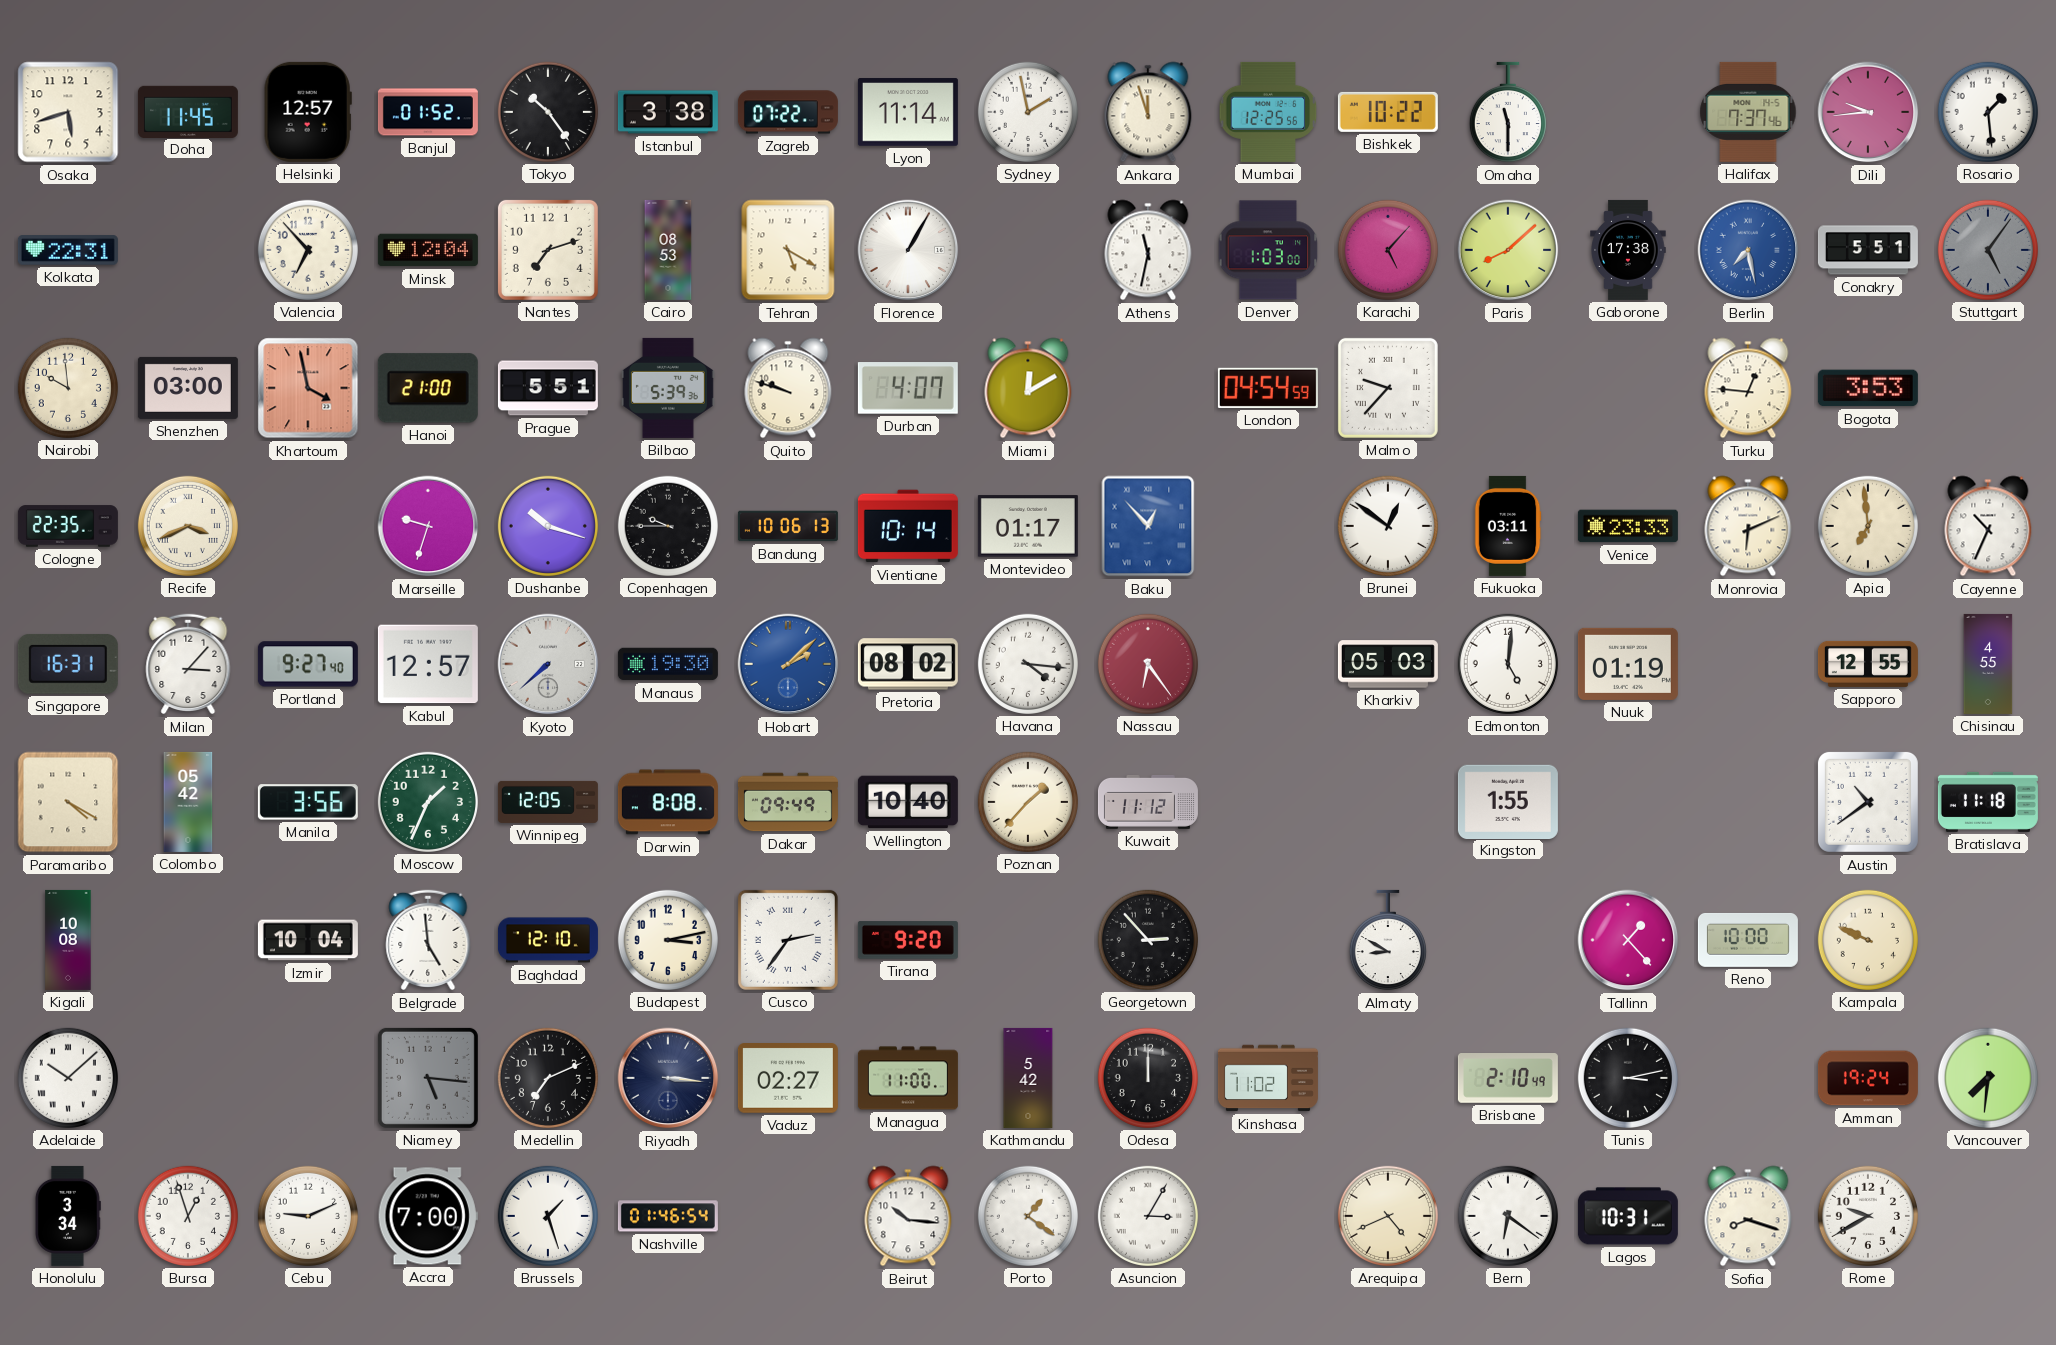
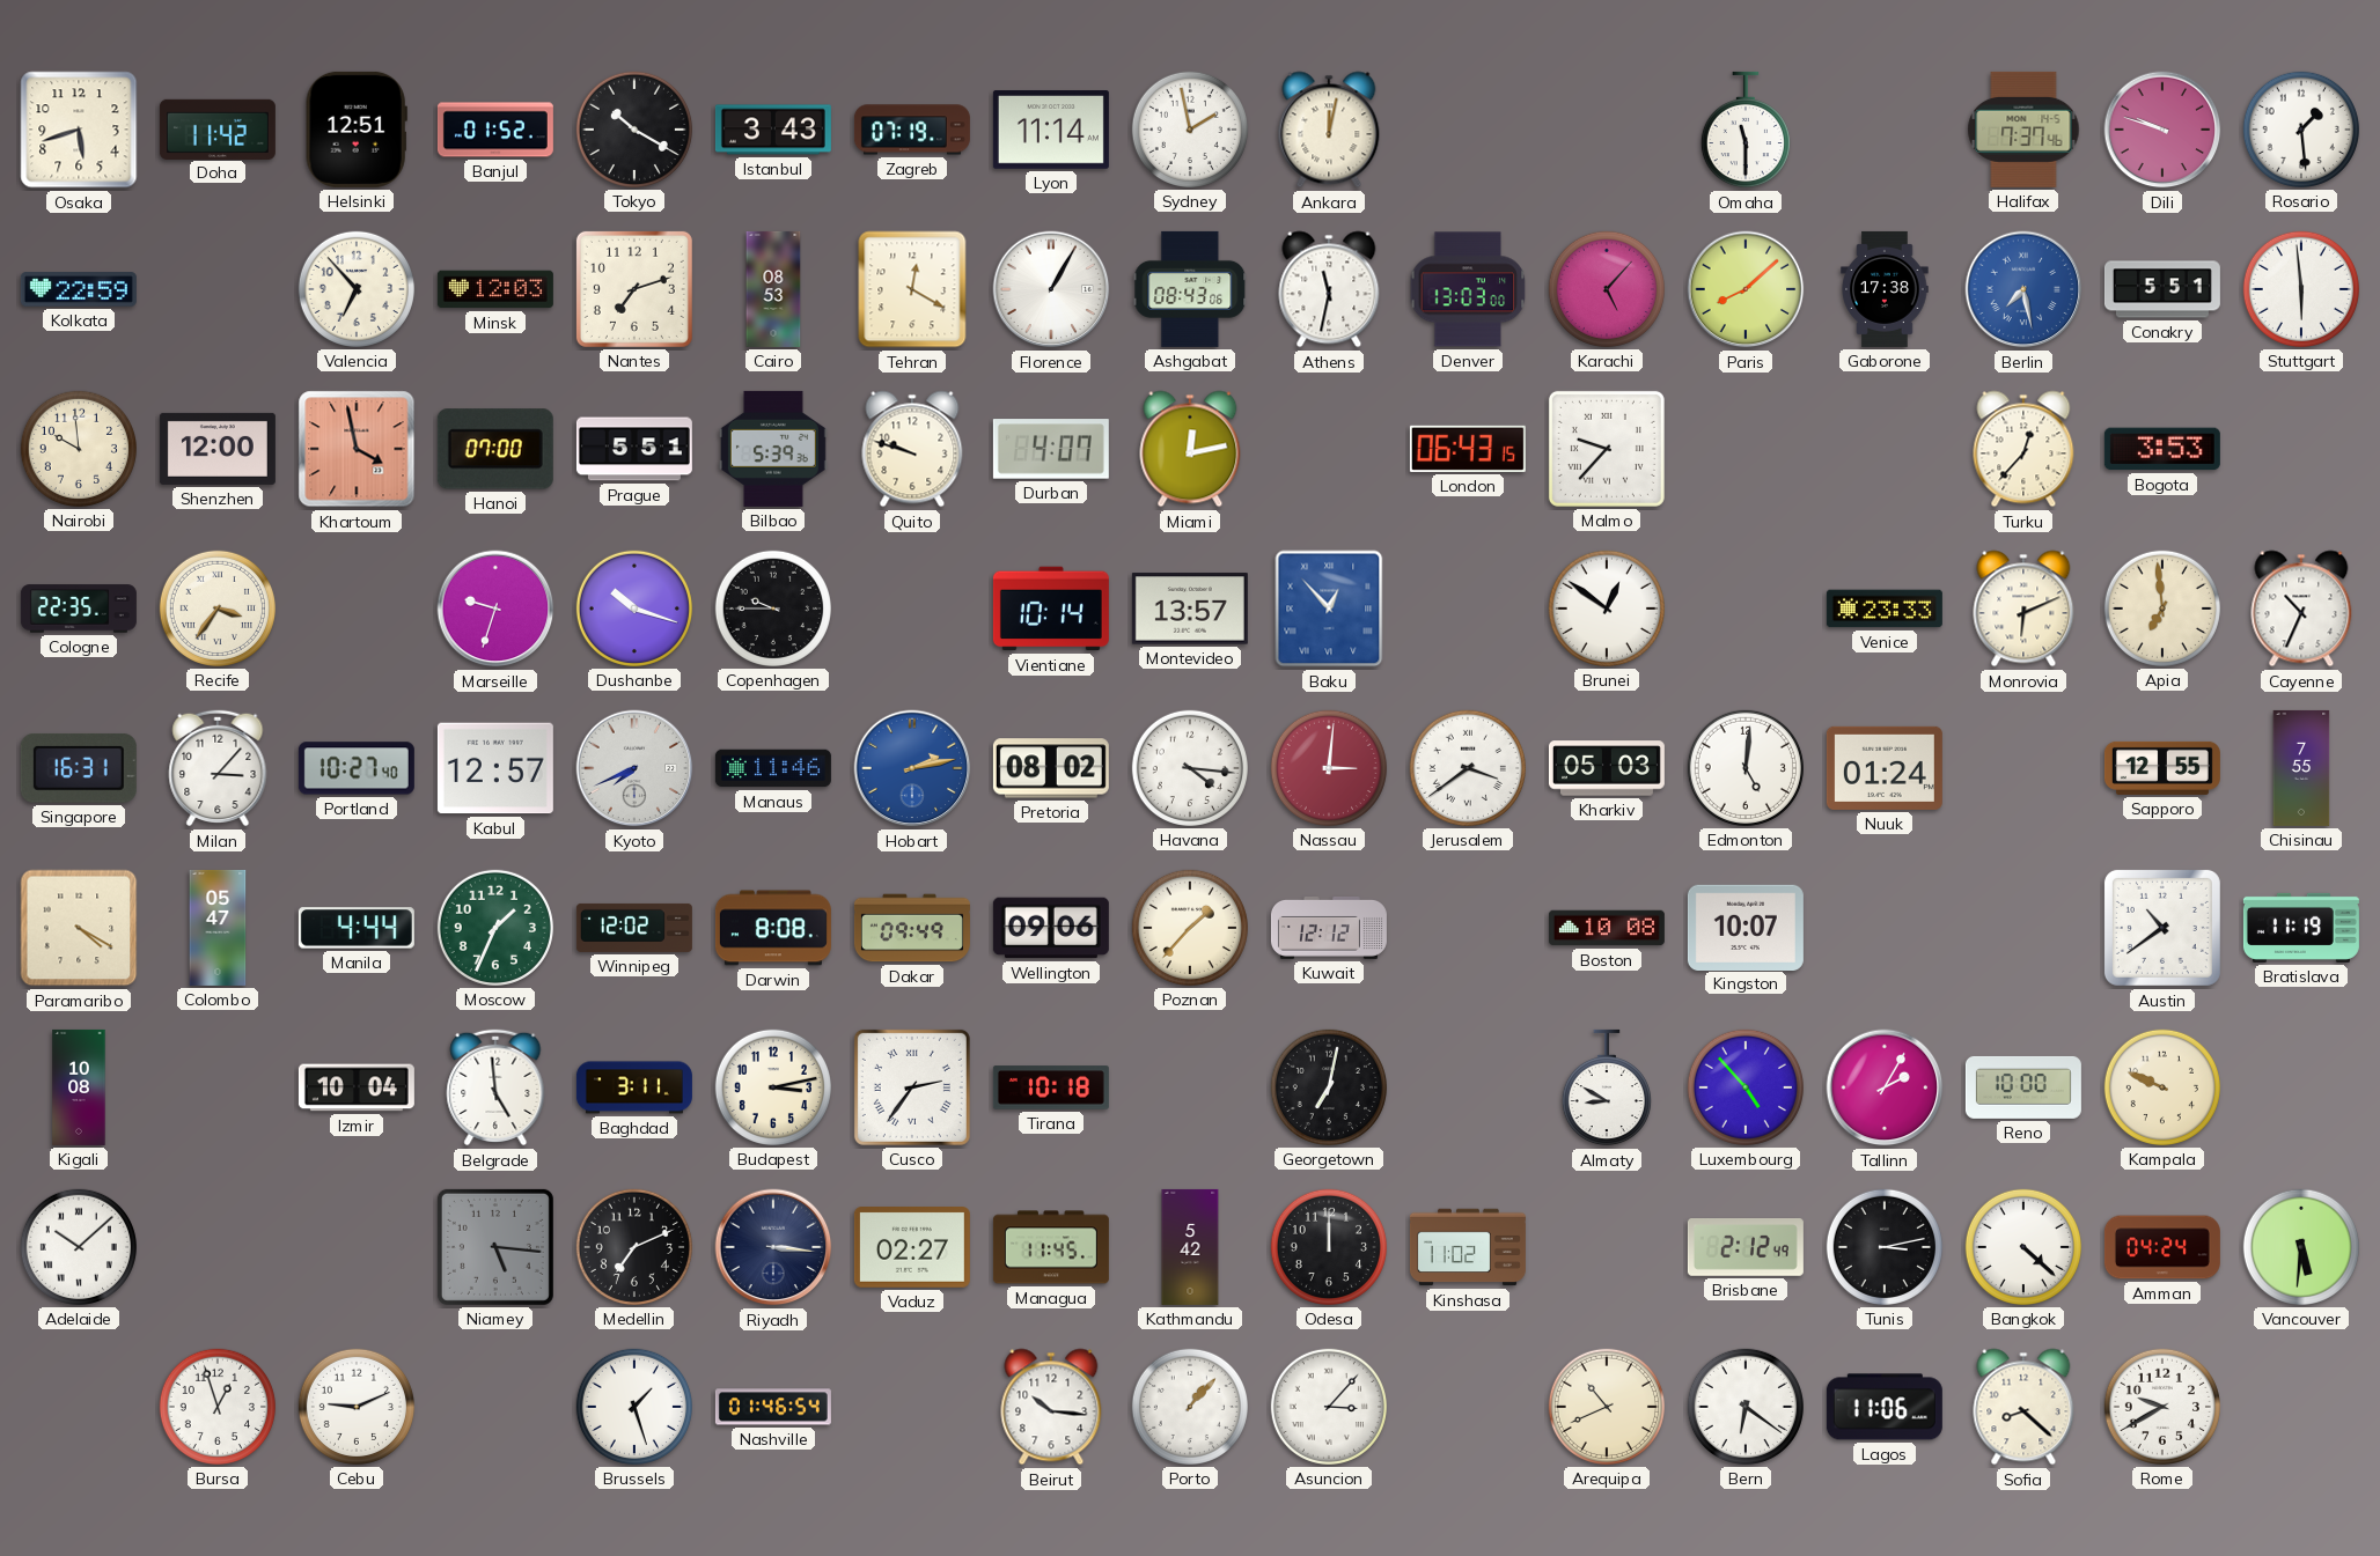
Doha: 11:45 -> 11:42 (218, 128)
Helsinki: 12:57 -> 12:51 (357, 130)
Tokyo: 10:24 -> 10:20 (634, 130)
Istanbul: 3:38 -> 3:43 (773, 130)
Zagreb: 07:22 -> 07:19 (912, 130)
Ankara: 11:57 -> 12:02 (1329, 130)
Mumbai: 12:25 -> none (1268, 112)
Bishkek: 10:22 -> none (1388, 112)
Dili: 9:44 -> 9:48 (2162, 130)
Kolkata: 22:31 -> 22:59 (79, 289)
Minsk: 12:04 -> 12:03 (495, 289)
Tehran: 5:20 -> 12:20 (912, 289)
Ashgabat: none -> 08:43 (1190, 289)
Denver: 1:03 -> 13:03 (1468, 289)
Stuttgart: 5:06 -> 5:59 (2301, 289)
Stuttgart dial: grey -> white (2301, 289)
Shenzhen: 03:00 -> 12:00 (218, 449)
Hanoi: 21:00 -> 07:00 (495, 449)
Miami: 12:10 -> 12:13 (1190, 449)
London: 04:54 -> 06:43 (1468, 449)
Turku: 12:46 -> 12:37 (2023, 449)
Recife: 3:41 -> 3:36 (218, 609)
Bandung: 10:06 -> none (788, 526)
Montevideo: 01:17 -> 13:57 (1190, 609)
Fukuoka: 03:11 -> none (1508, 526)
Portland: 9:27 -> 10:27 (357, 768)
Kyoto: 7:38 -> 7:41 (634, 768)
Manaus: 19:30 -> 11:46 (773, 768)
Hobart: 2:08 -> 2:13 (912, 768)
Nassau: 6:24 -> 3:01 (1329, 768)
Jerusalem: none -> 3:39 (1468, 768)
Nuuk: 01:19 -> 01:24 (1885, 768)
Chisinau: 4:55 -> 7:55 (2301, 768)
Colombo: 05:42 -> 05:47 (218, 928)
Manila: 3:56 -> 4:44 (357, 928)
Winnipeg: 12:05 -> 12:02 (634, 928)
Wellington: 10:40 -> 09:06 (1051, 928)
Kuwait: 11:12 -> 12:12 (1329, 928)
Boston: none -> 10:08 (1607, 928)
Kingston: 1:55 -> 10:07 (1746, 927)
Bratislava: 11:18 -> 11:19 (2301, 928)
Baghdad: 12:10 -> 3:11 (634, 1087)
Tirana: 9:20 -> 10:18 (1051, 1087)
Georgetown: 2:53 -> 7:02 (1329, 1087)
Luxembourg: none -> 4:53 (1746, 1087)
Tallinn: 1:23 -> 2:05 (1885, 1087)
Managua: 11:00 -> 11:45 (1051, 1247)
Brisbane: 2:10 -> 2:12 (1746, 1248)
Bangkok: none -> 4:22 (2023, 1247)
Amman: 19:24 -> 04:24 (2162, 1247)
Vancouver: 7:31 -> 5:31 (2301, 1247)
Honolulu: 3:34 -> none (68, 1216)
Accra: 7:00 -> none (428, 1216)
Porto: 1:21 -> 1:07 (1190, 1407)
Asuncion: 3:05 -> 3:07 (1329, 1407)
Arequipa: 4:41 -> 10:41 (1607, 1407)
Lagos: 10:31 -> 11:06 (1885, 1407)
Sofia: 8:18 -> 8:22 (2023, 1407)
